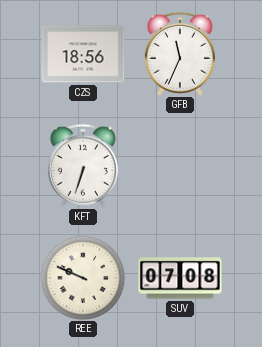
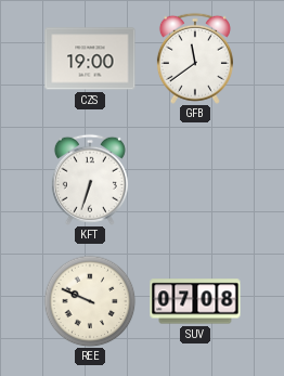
CZS: 18:56 -> 19:00 (90, 59)
GFB: 11:34 -> 11:39 (195, 59)
